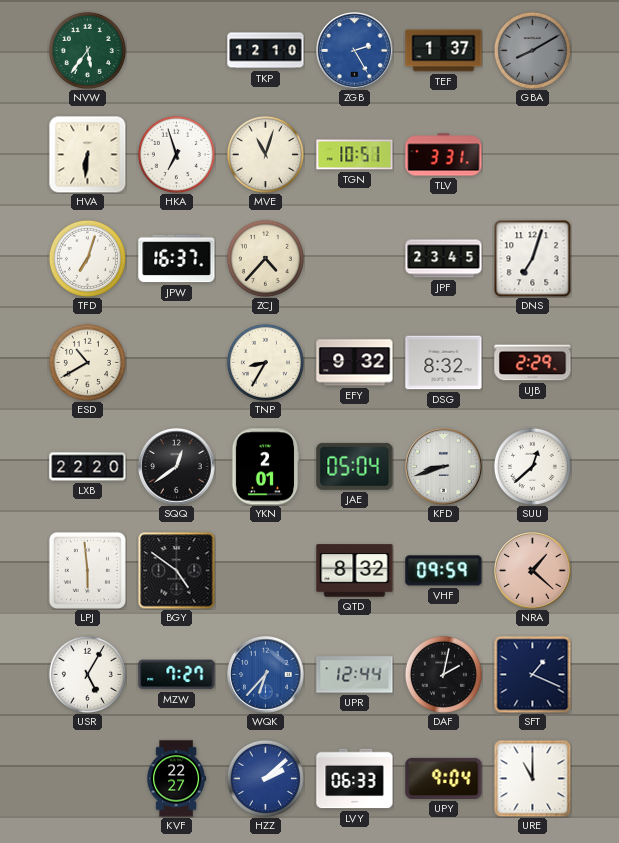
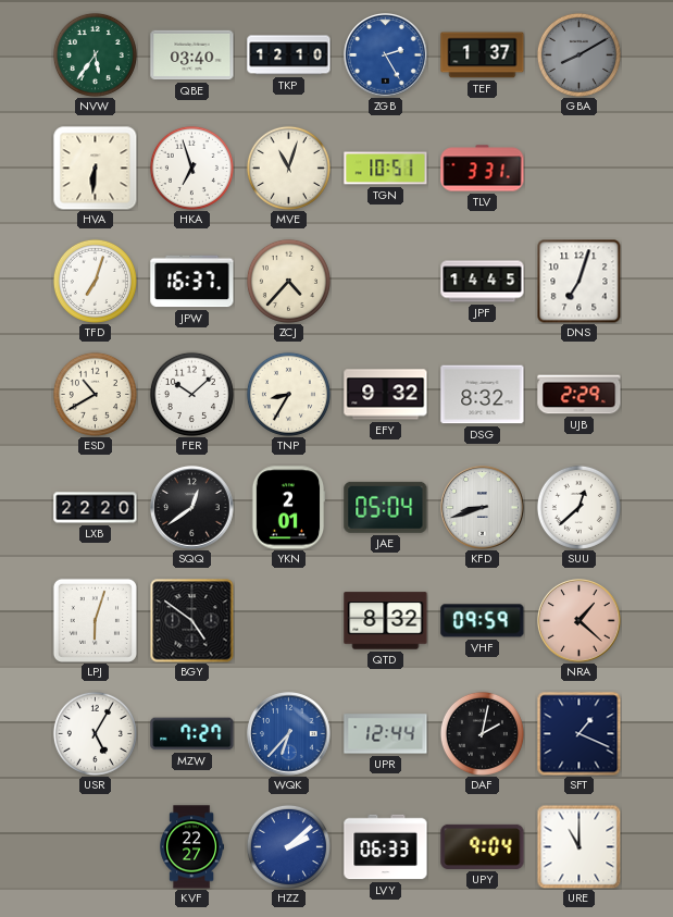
QBE: none -> 03:40 (192, 55)
JPF: 23:45 -> 14:45 (483, 282)
FER: none -> 10:08 (191, 394)
LPJ: 5:59 -> 6:03 (95, 620)
